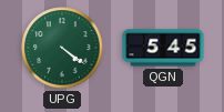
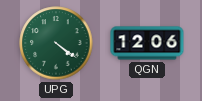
QGN: 5:45 -> 12:06 (147, 43)
